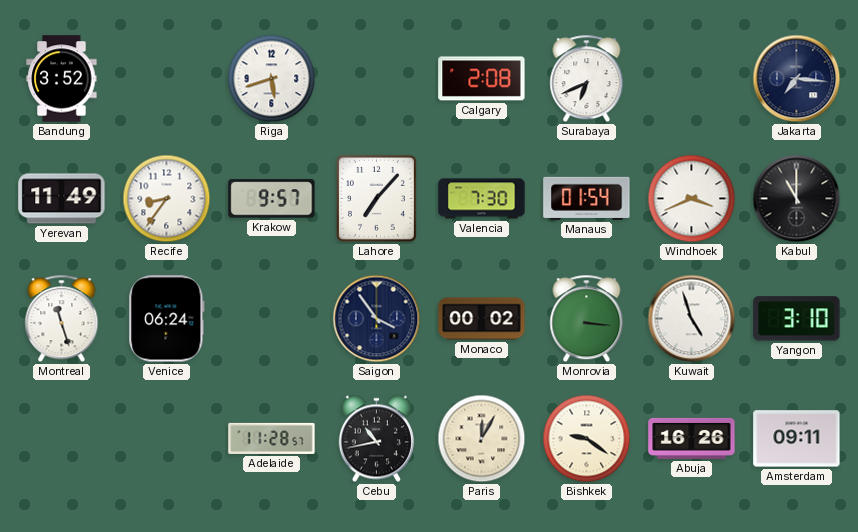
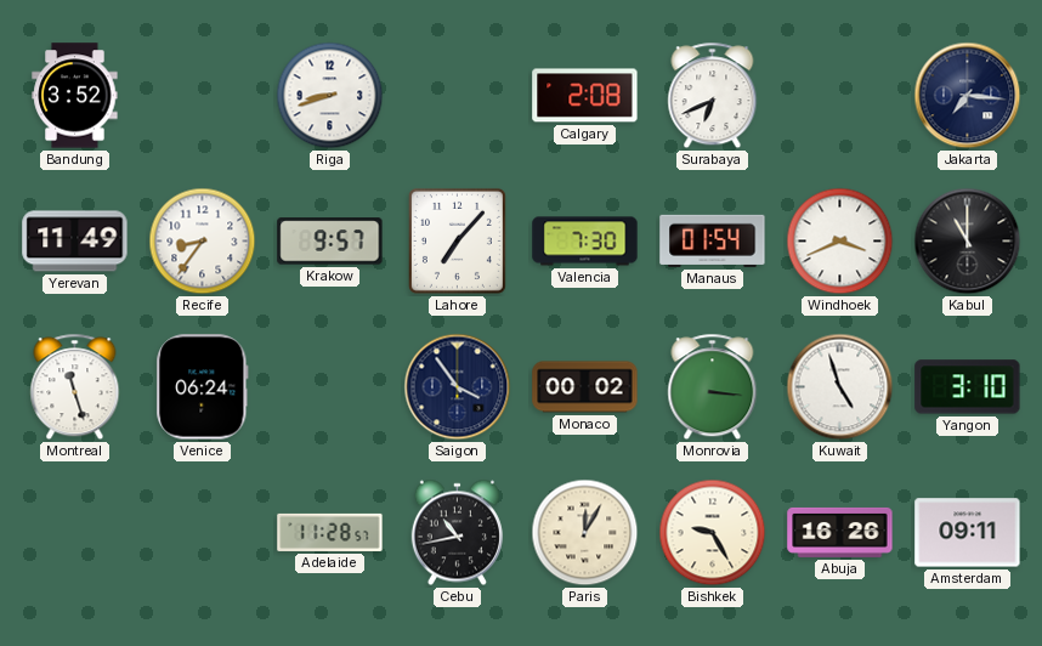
Riga: 5:42 -> 8:42 (330, 96)
Bishkek: 9:21 -> 9:25 (713, 533)
